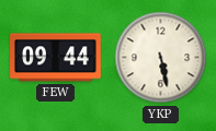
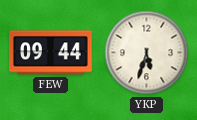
YKP: 5:28 -> 5:33 (147, 53)
